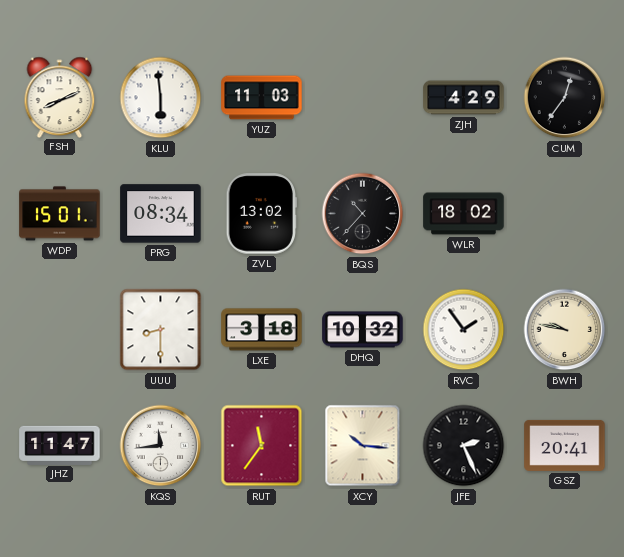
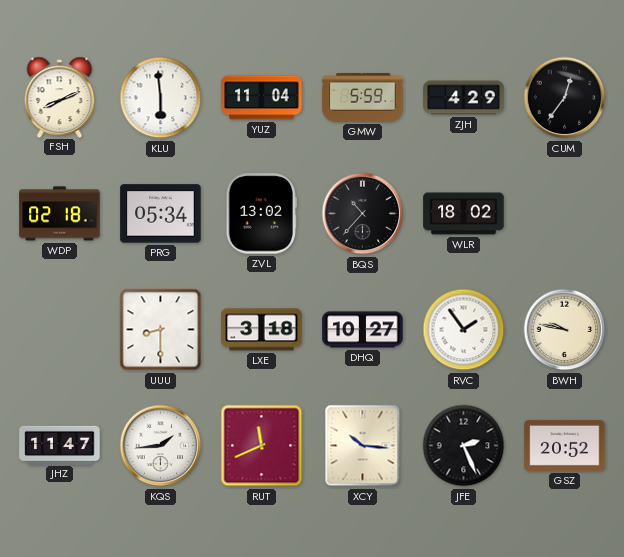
YUZ: 11:03 -> 11:04 (262, 98)
GMW: none -> 5:59 (363, 98)
WDP: 15:01 -> 02:18 (60, 214)
PRG: 08:34 -> 05:34 (161, 214)
DHQ: 10:32 -> 10:27 (363, 330)
KQS: 11:44 -> 1:44 (161, 446)
RUT: 11:36 -> 11:41 (262, 446)
GSZ: 20:41 -> 20:52 (565, 445)
